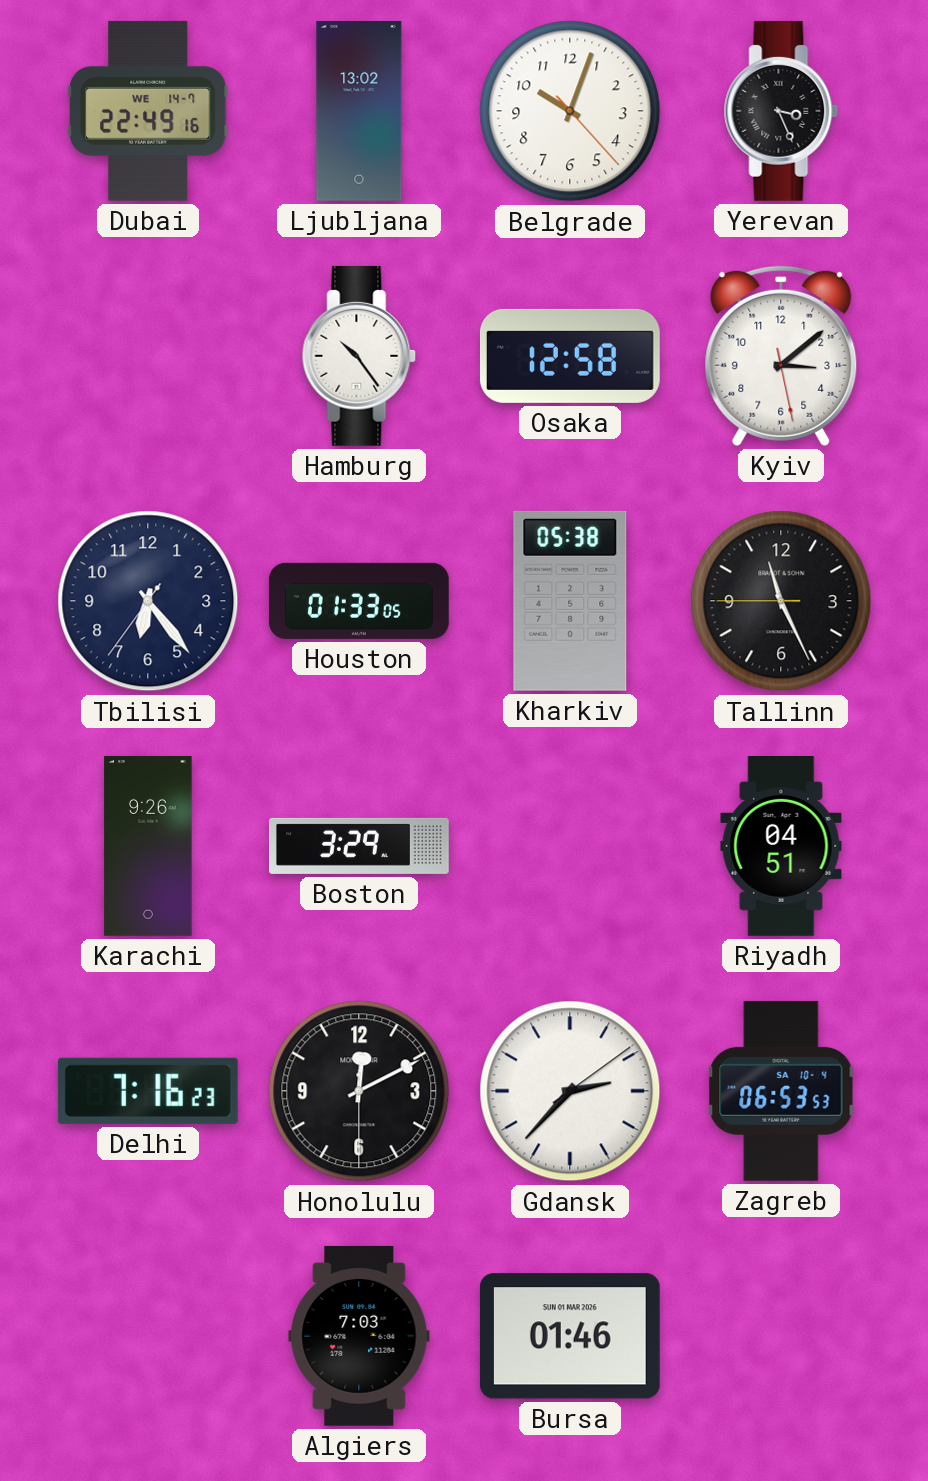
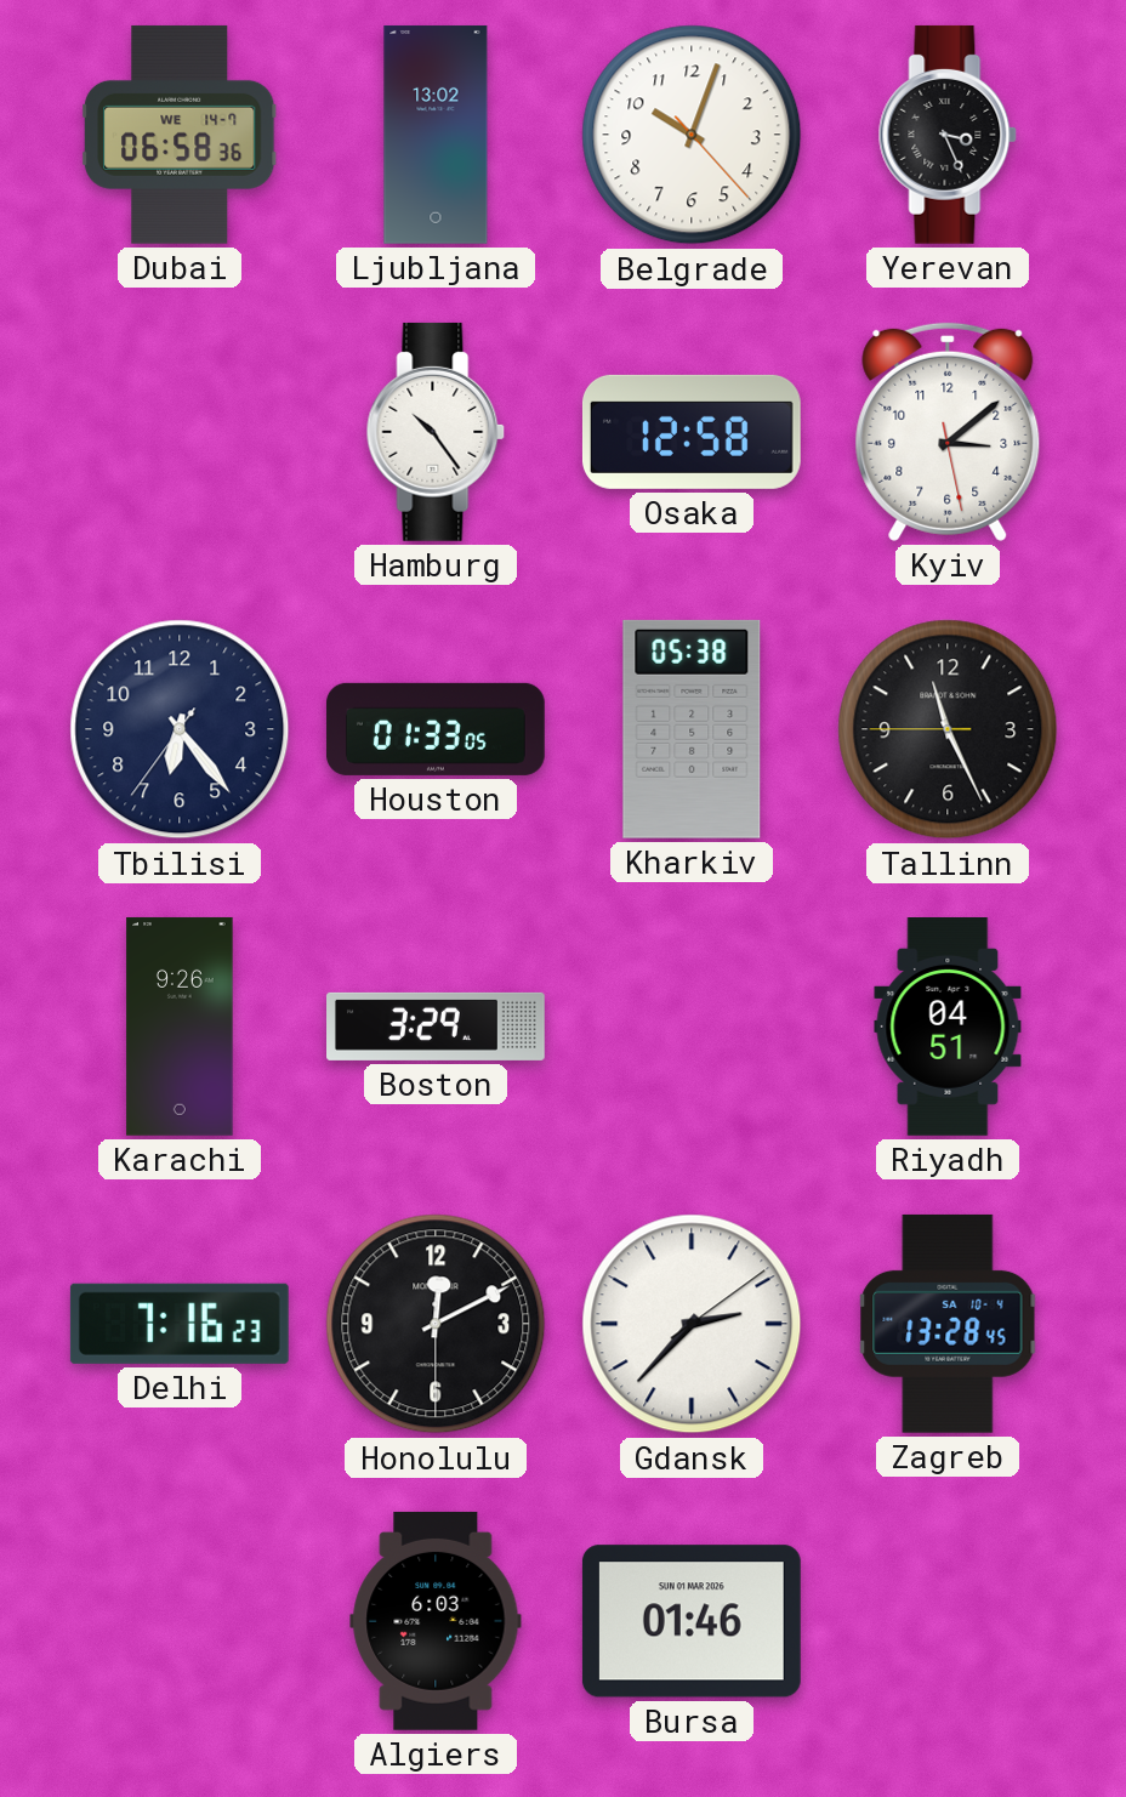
Dubai: 22:49 -> 06:58 (180, 135)
Zagreb: 06:53 -> 13:28 (948, 1324)
Algiers: 7:03 -> 6:03 (436, 1621)
